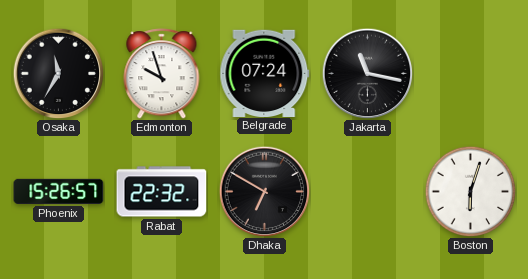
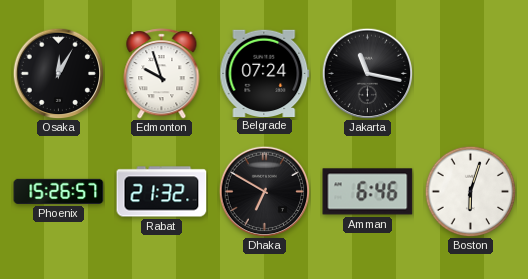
Osaka: 11:35 -> 12:05 (58, 73)
Rabat: 22:32 -> 21:32 (162, 192)
Amman: none -> 6:46 (368, 192)
